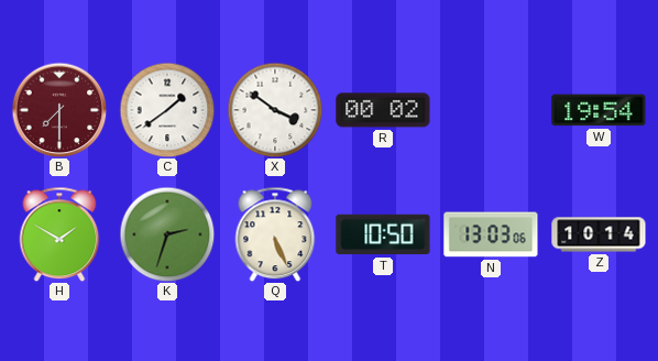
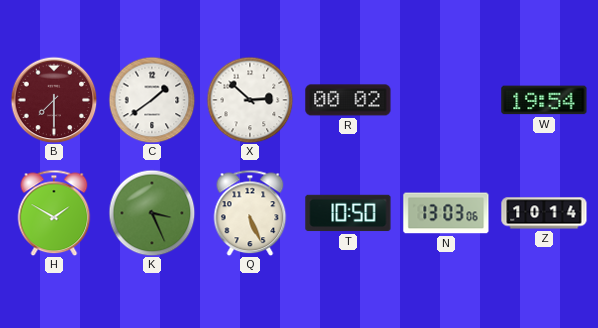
X: 3:51 -> 2:52 (250, 100)
K: 2:33 -> 3:26 (152, 213)
